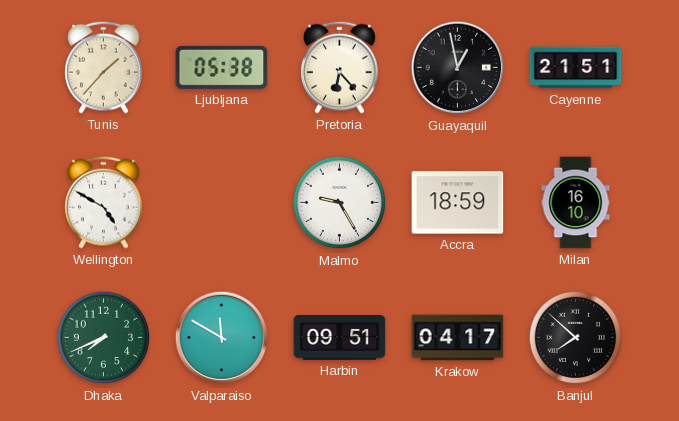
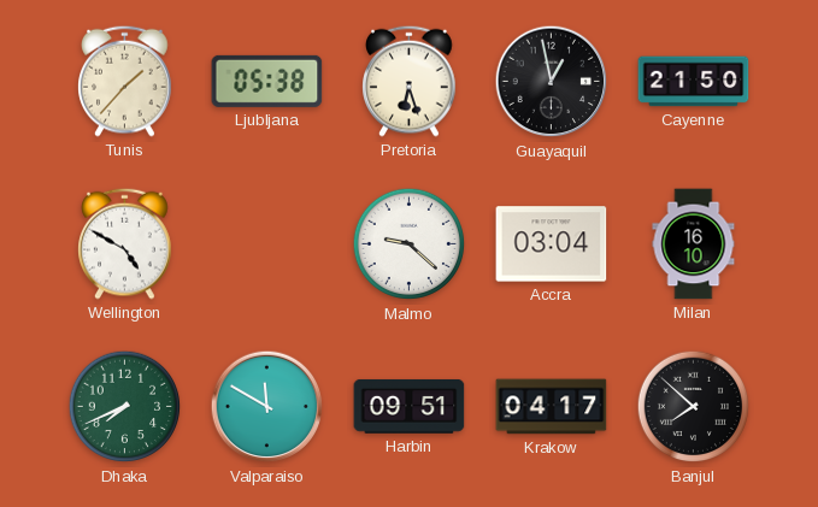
Pretoria: 6:23 -> 6:27 (410, 81)
Cayenne: 21:51 -> 21:50 (694, 82)
Malmo: 9:25 -> 9:22 (410, 244)
Accra: 18:59 -> 03:04 (552, 244)
